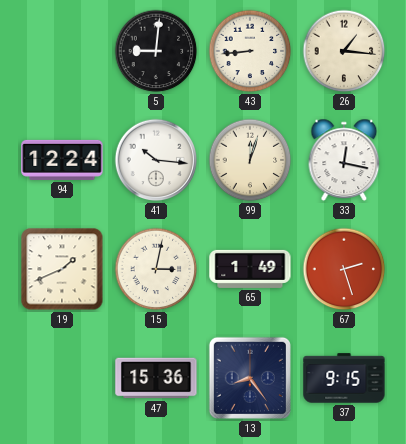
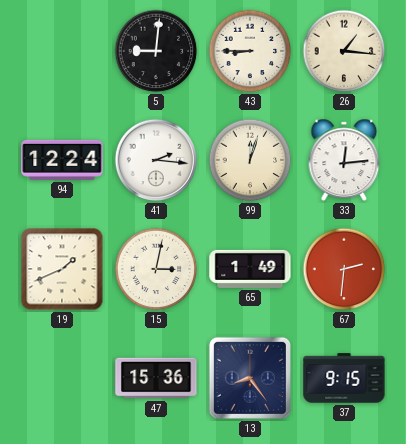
43: 8:44 -> 8:45 (250, 51)
41: 10:16 -> 2:16 (156, 160)
33: 12:17 -> 12:14 (344, 160)
67: 2:27 -> 2:31 (344, 269)
